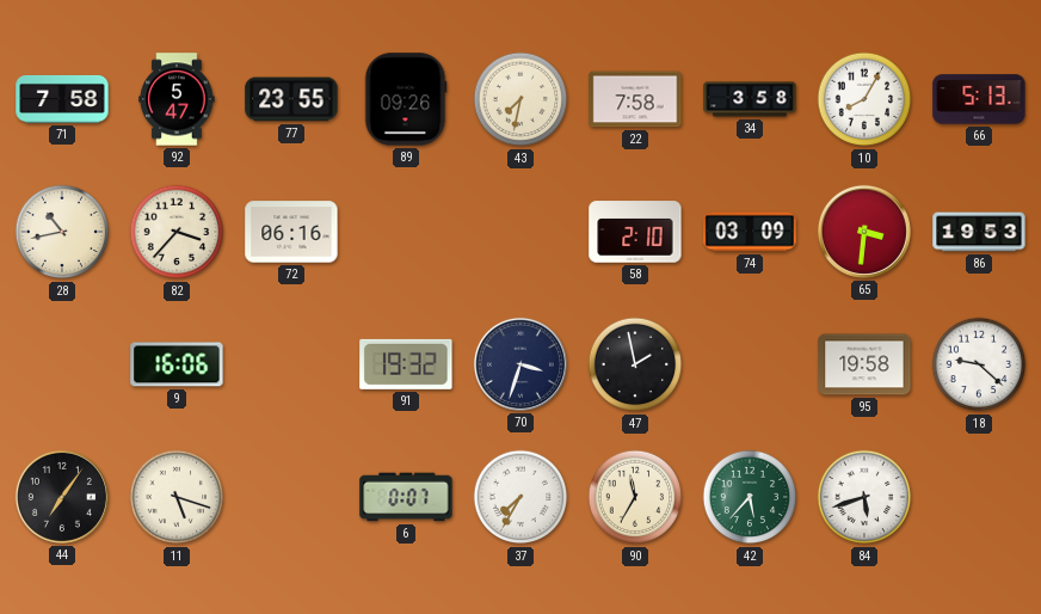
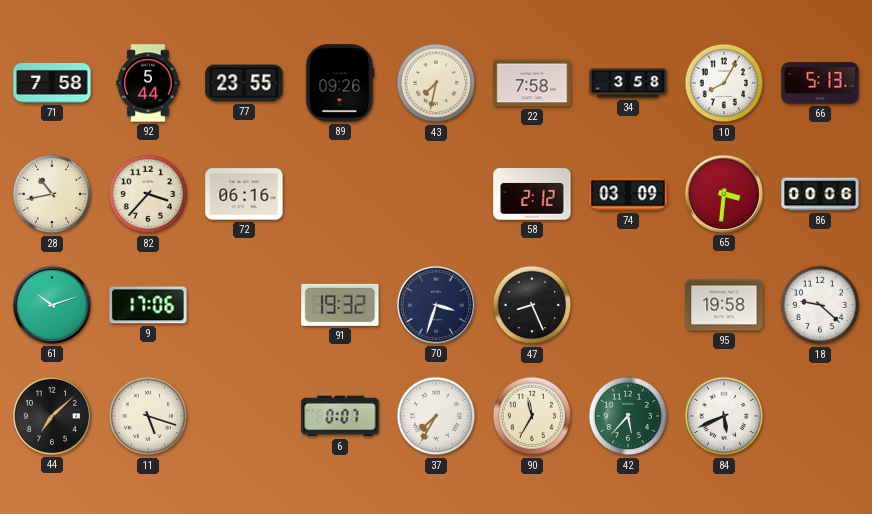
92: 5:47 -> 5:44 (148, 83)
58: 2:10 -> 2:12 (532, 194)
86: 19:53 -> 00:06 (820, 194)
61: none -> 10:12 (52, 305)
9: 16:06 -> 17:06 (148, 305)
47: 1:58 -> 8:26 (532, 305)
44: 7:06 -> 7:08 (52, 416)
84: 5:42 -> 5:41 (724, 416)
